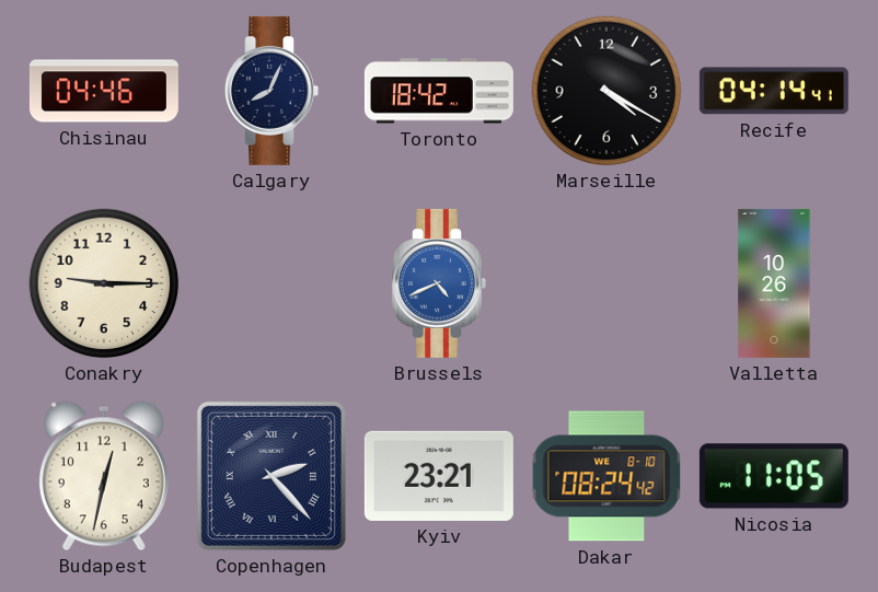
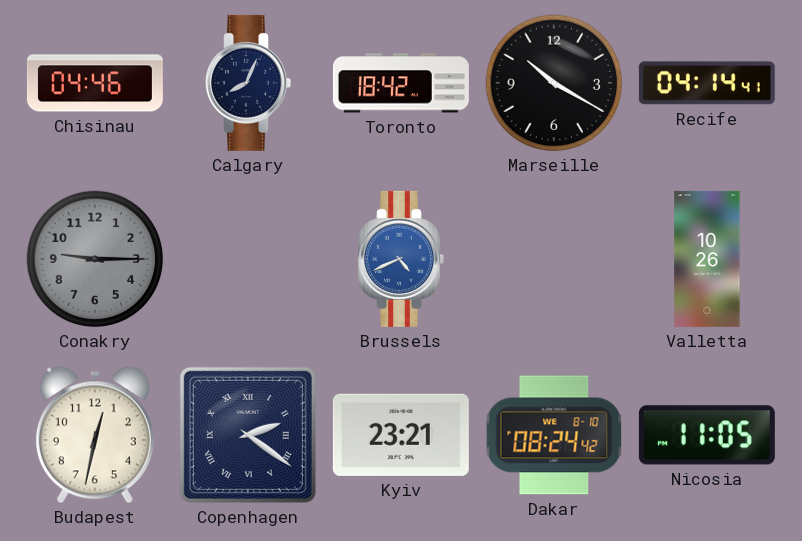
Marseille: 4:20 -> 10:20 (554, 83)
Conakry dial: cream -> grey (95, 259)
Copenhagen: 2:23 -> 2:21 (248, 435)
